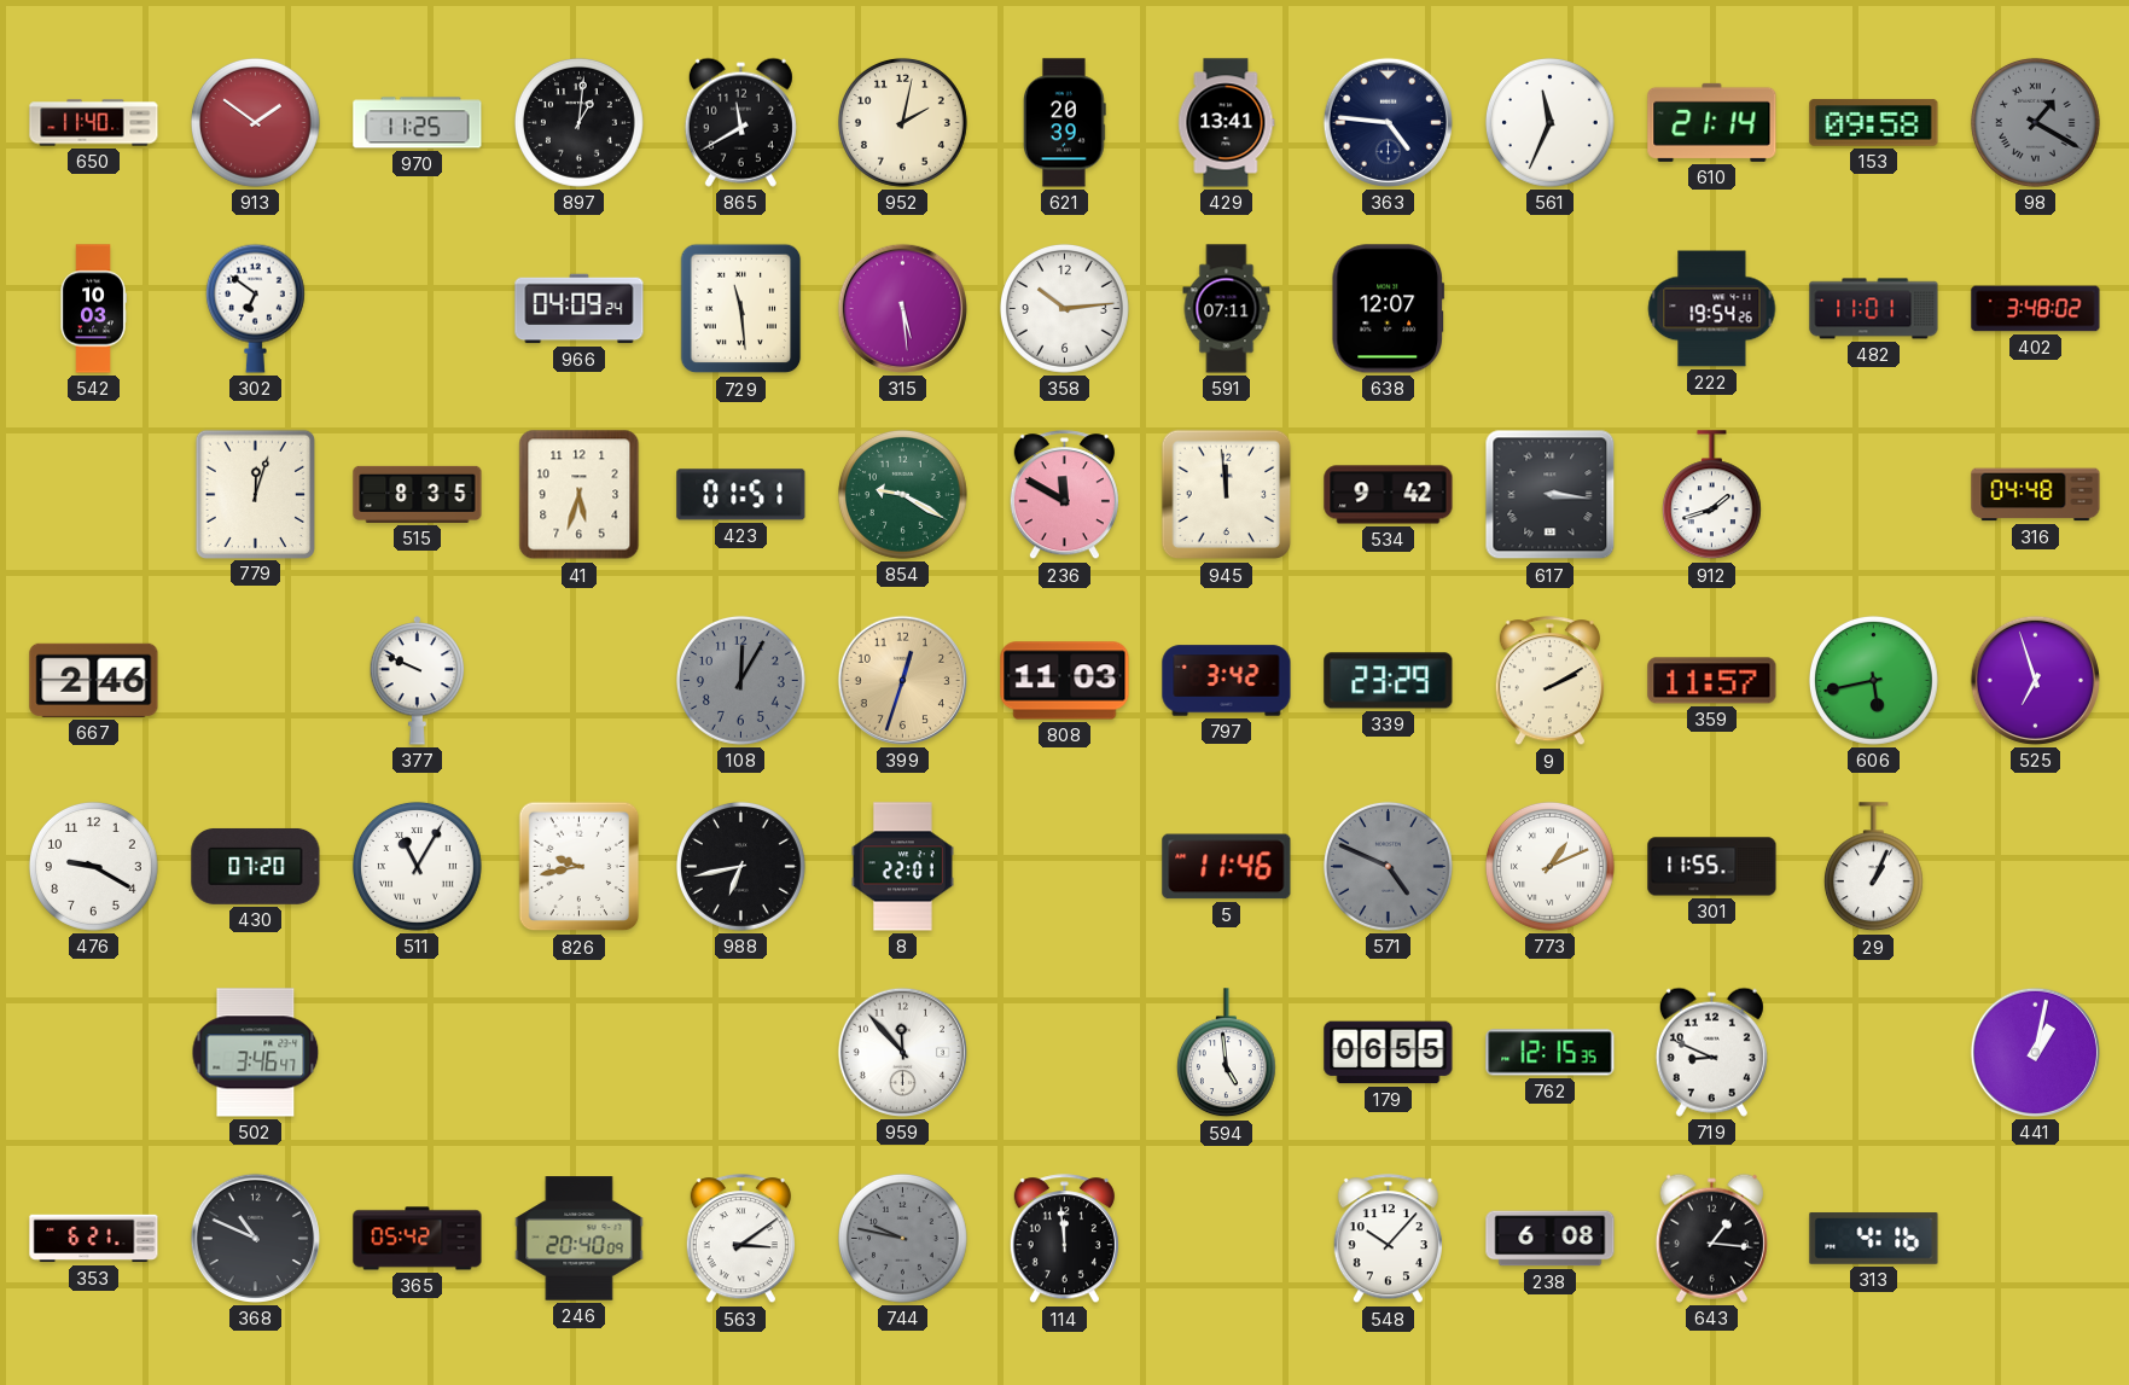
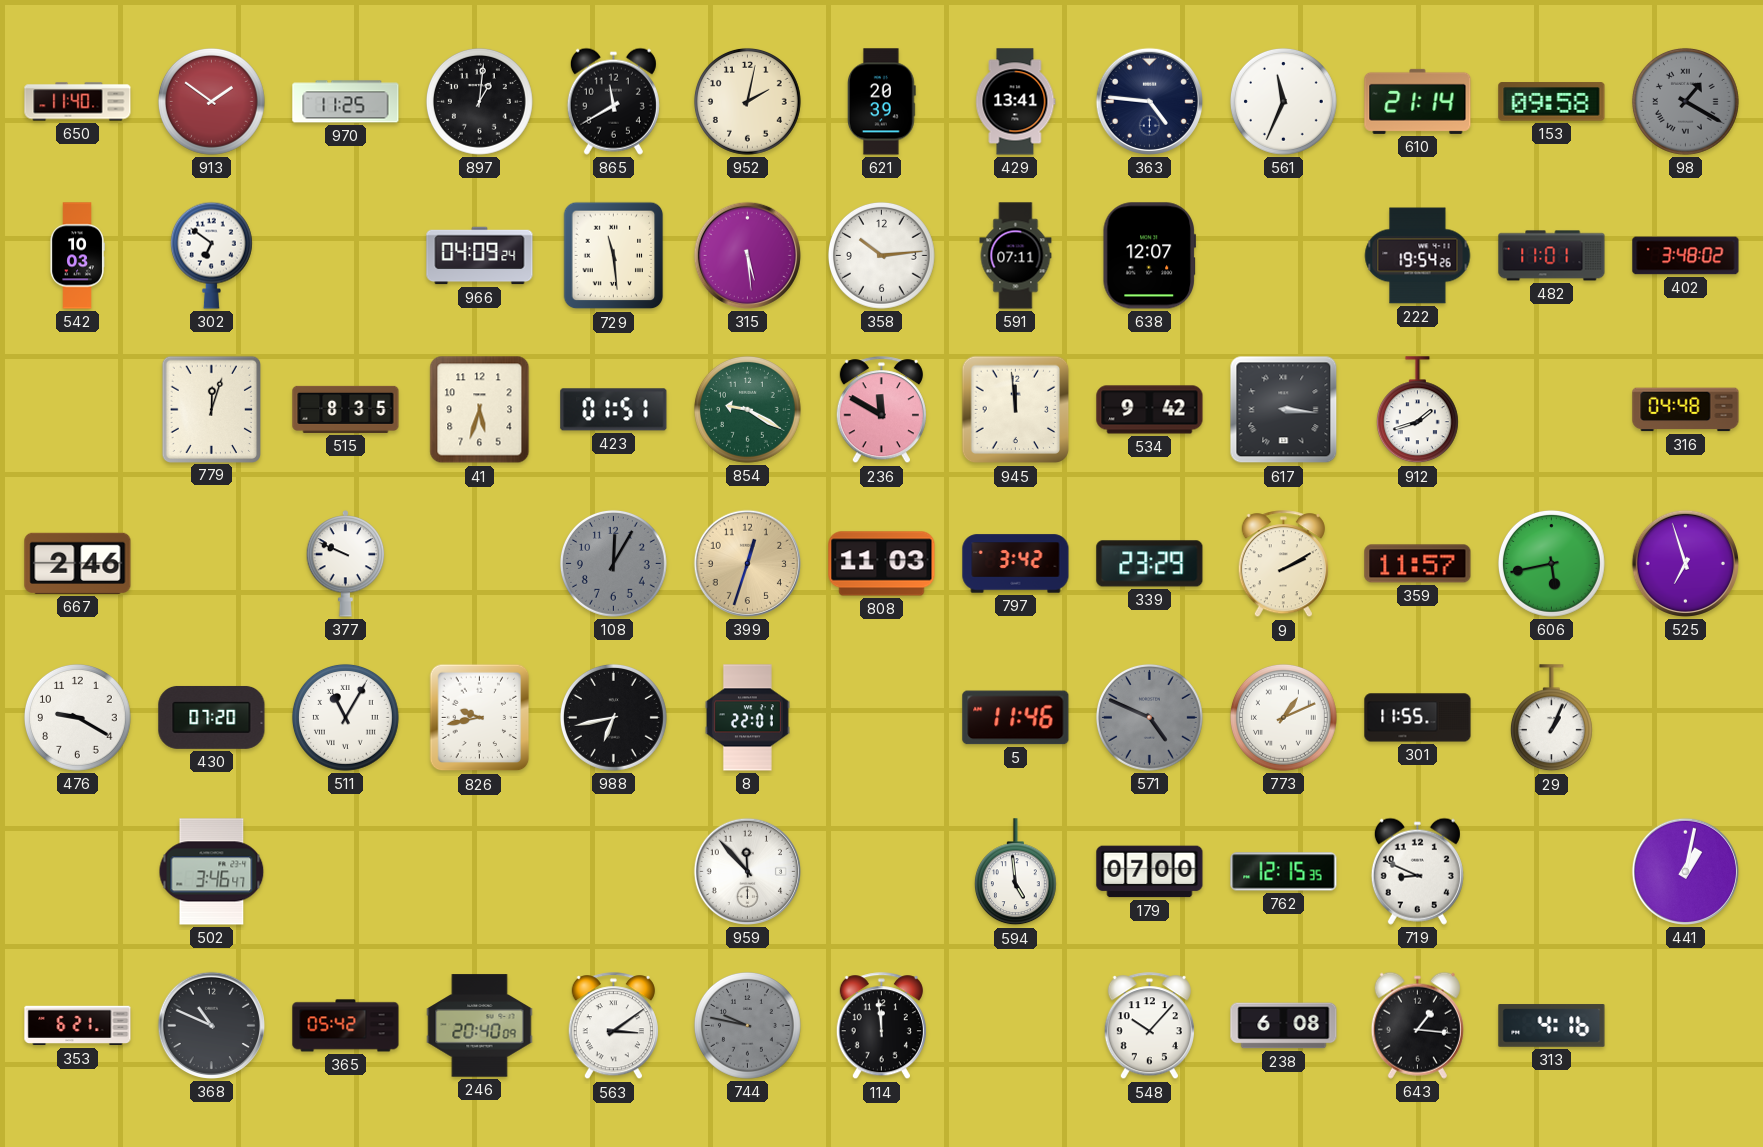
179: 06:55 -> 07:00 (1150, 872)
